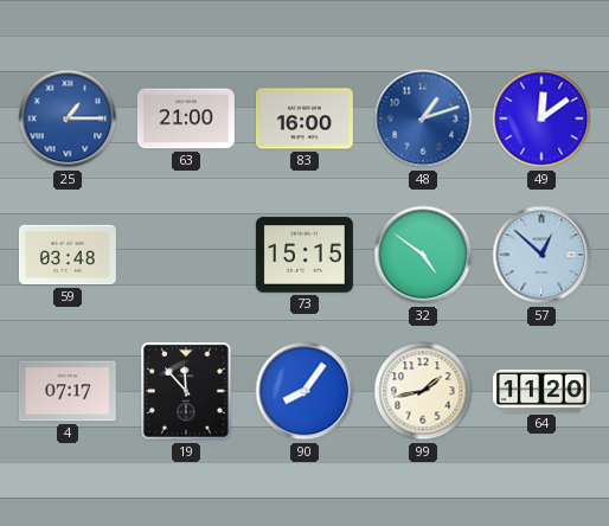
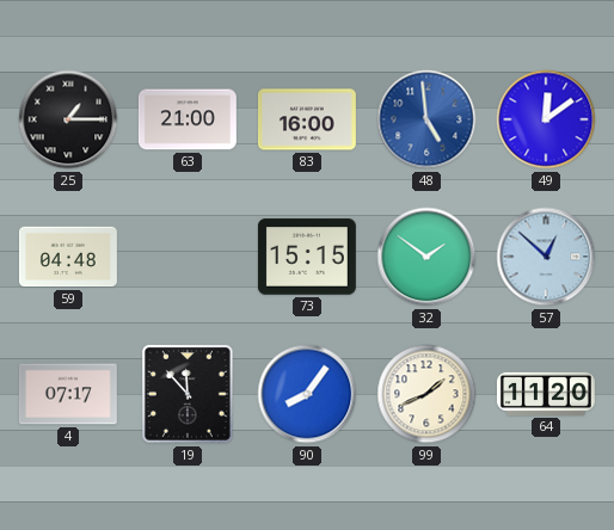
25 dial: blue -> black (68, 119)
48: 1:12 -> 4:59 (426, 119)
59: 03:48 -> 04:48 (68, 257)
32: 4:51 -> 1:51 (426, 257)
99: 1:43 -> 1:41 (426, 394)
